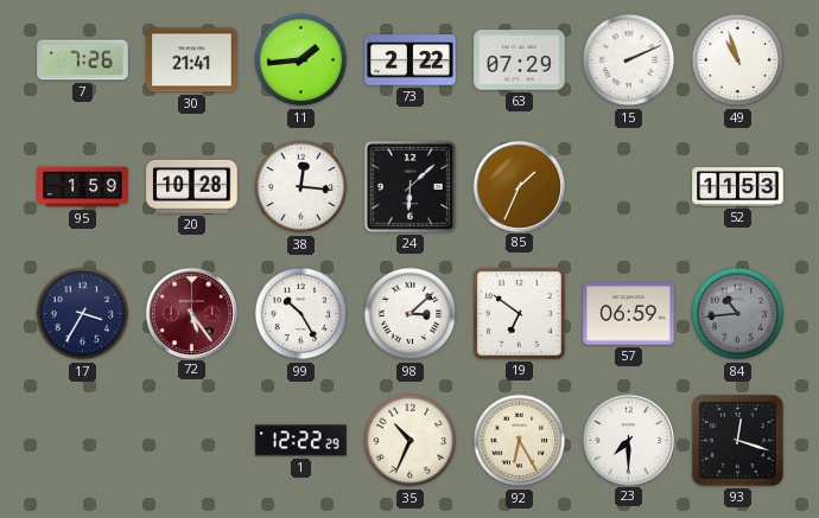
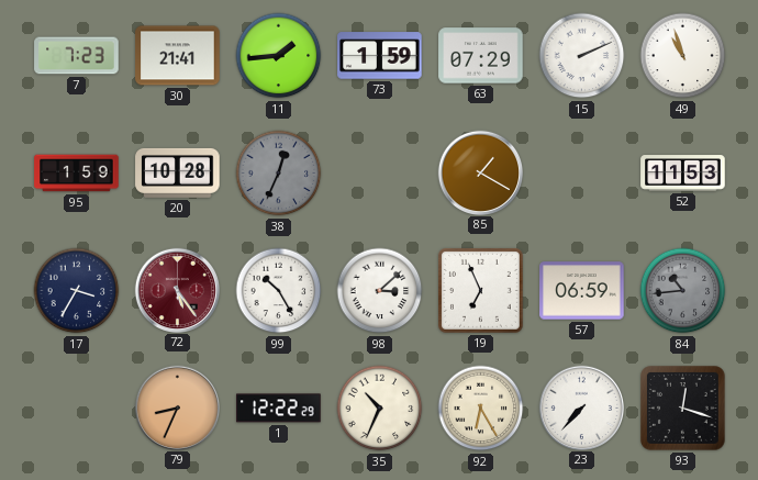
7: 7:26 -> 7:23 (77, 56)
73: 2:22 -> 1:59 (380, 56)
38: 12:16 -> 12:34 (279, 174)
38 dial: white -> grey (279, 174)
24: 6:08 -> none (409, 186)
85: 1:34 -> 1:20 (480, 172)
19: 6:51 -> 6:56 (480, 290)
79: none -> 8:34 (177, 408)
23: 7:30 -> 7:37 (581, 408)
